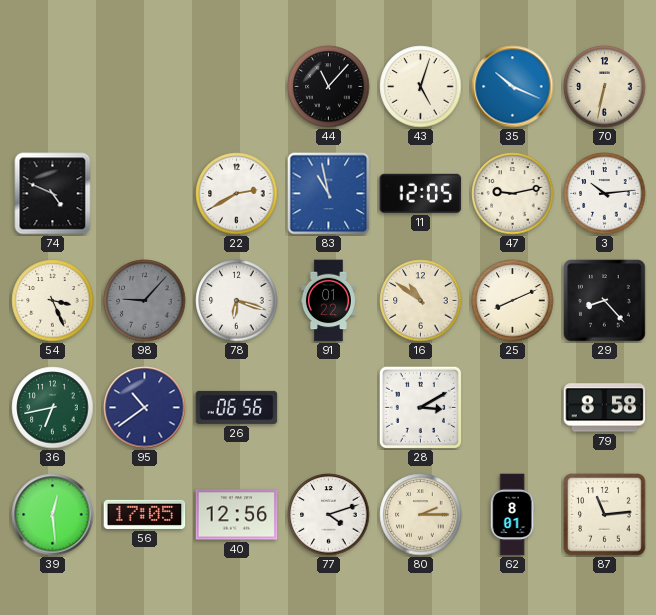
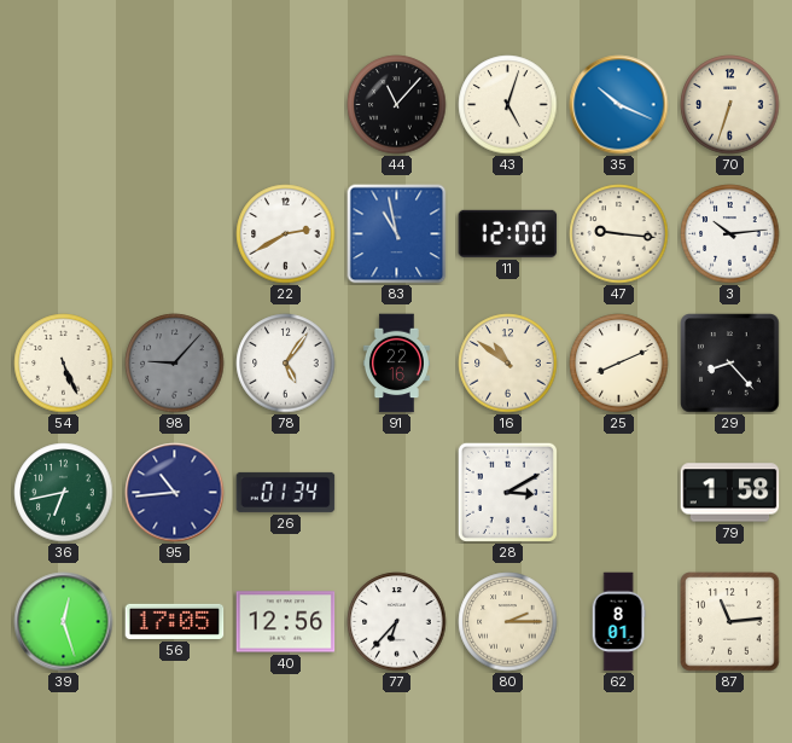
70: 6:32 -> 6:33 (730, 105)
74: 4:49 -> none (53, 194)
11: 12:05 -> 12:00 (508, 233)
47: 9:13 -> 9:16 (619, 234)
54: 3:26 -> 5:26 (64, 364)
78: 6:18 -> 5:06 (286, 364)
91: 01:22 -> 22:16 (396, 364)
95: 10:39 -> 10:44 (175, 493)
26: 06:56 -> 01:34 (286, 492)
79: 8:58 -> 1:58 (730, 493)
39: 12:29 -> 12:27 (64, 622)
77: 4:12 -> 6:37 (397, 622)
